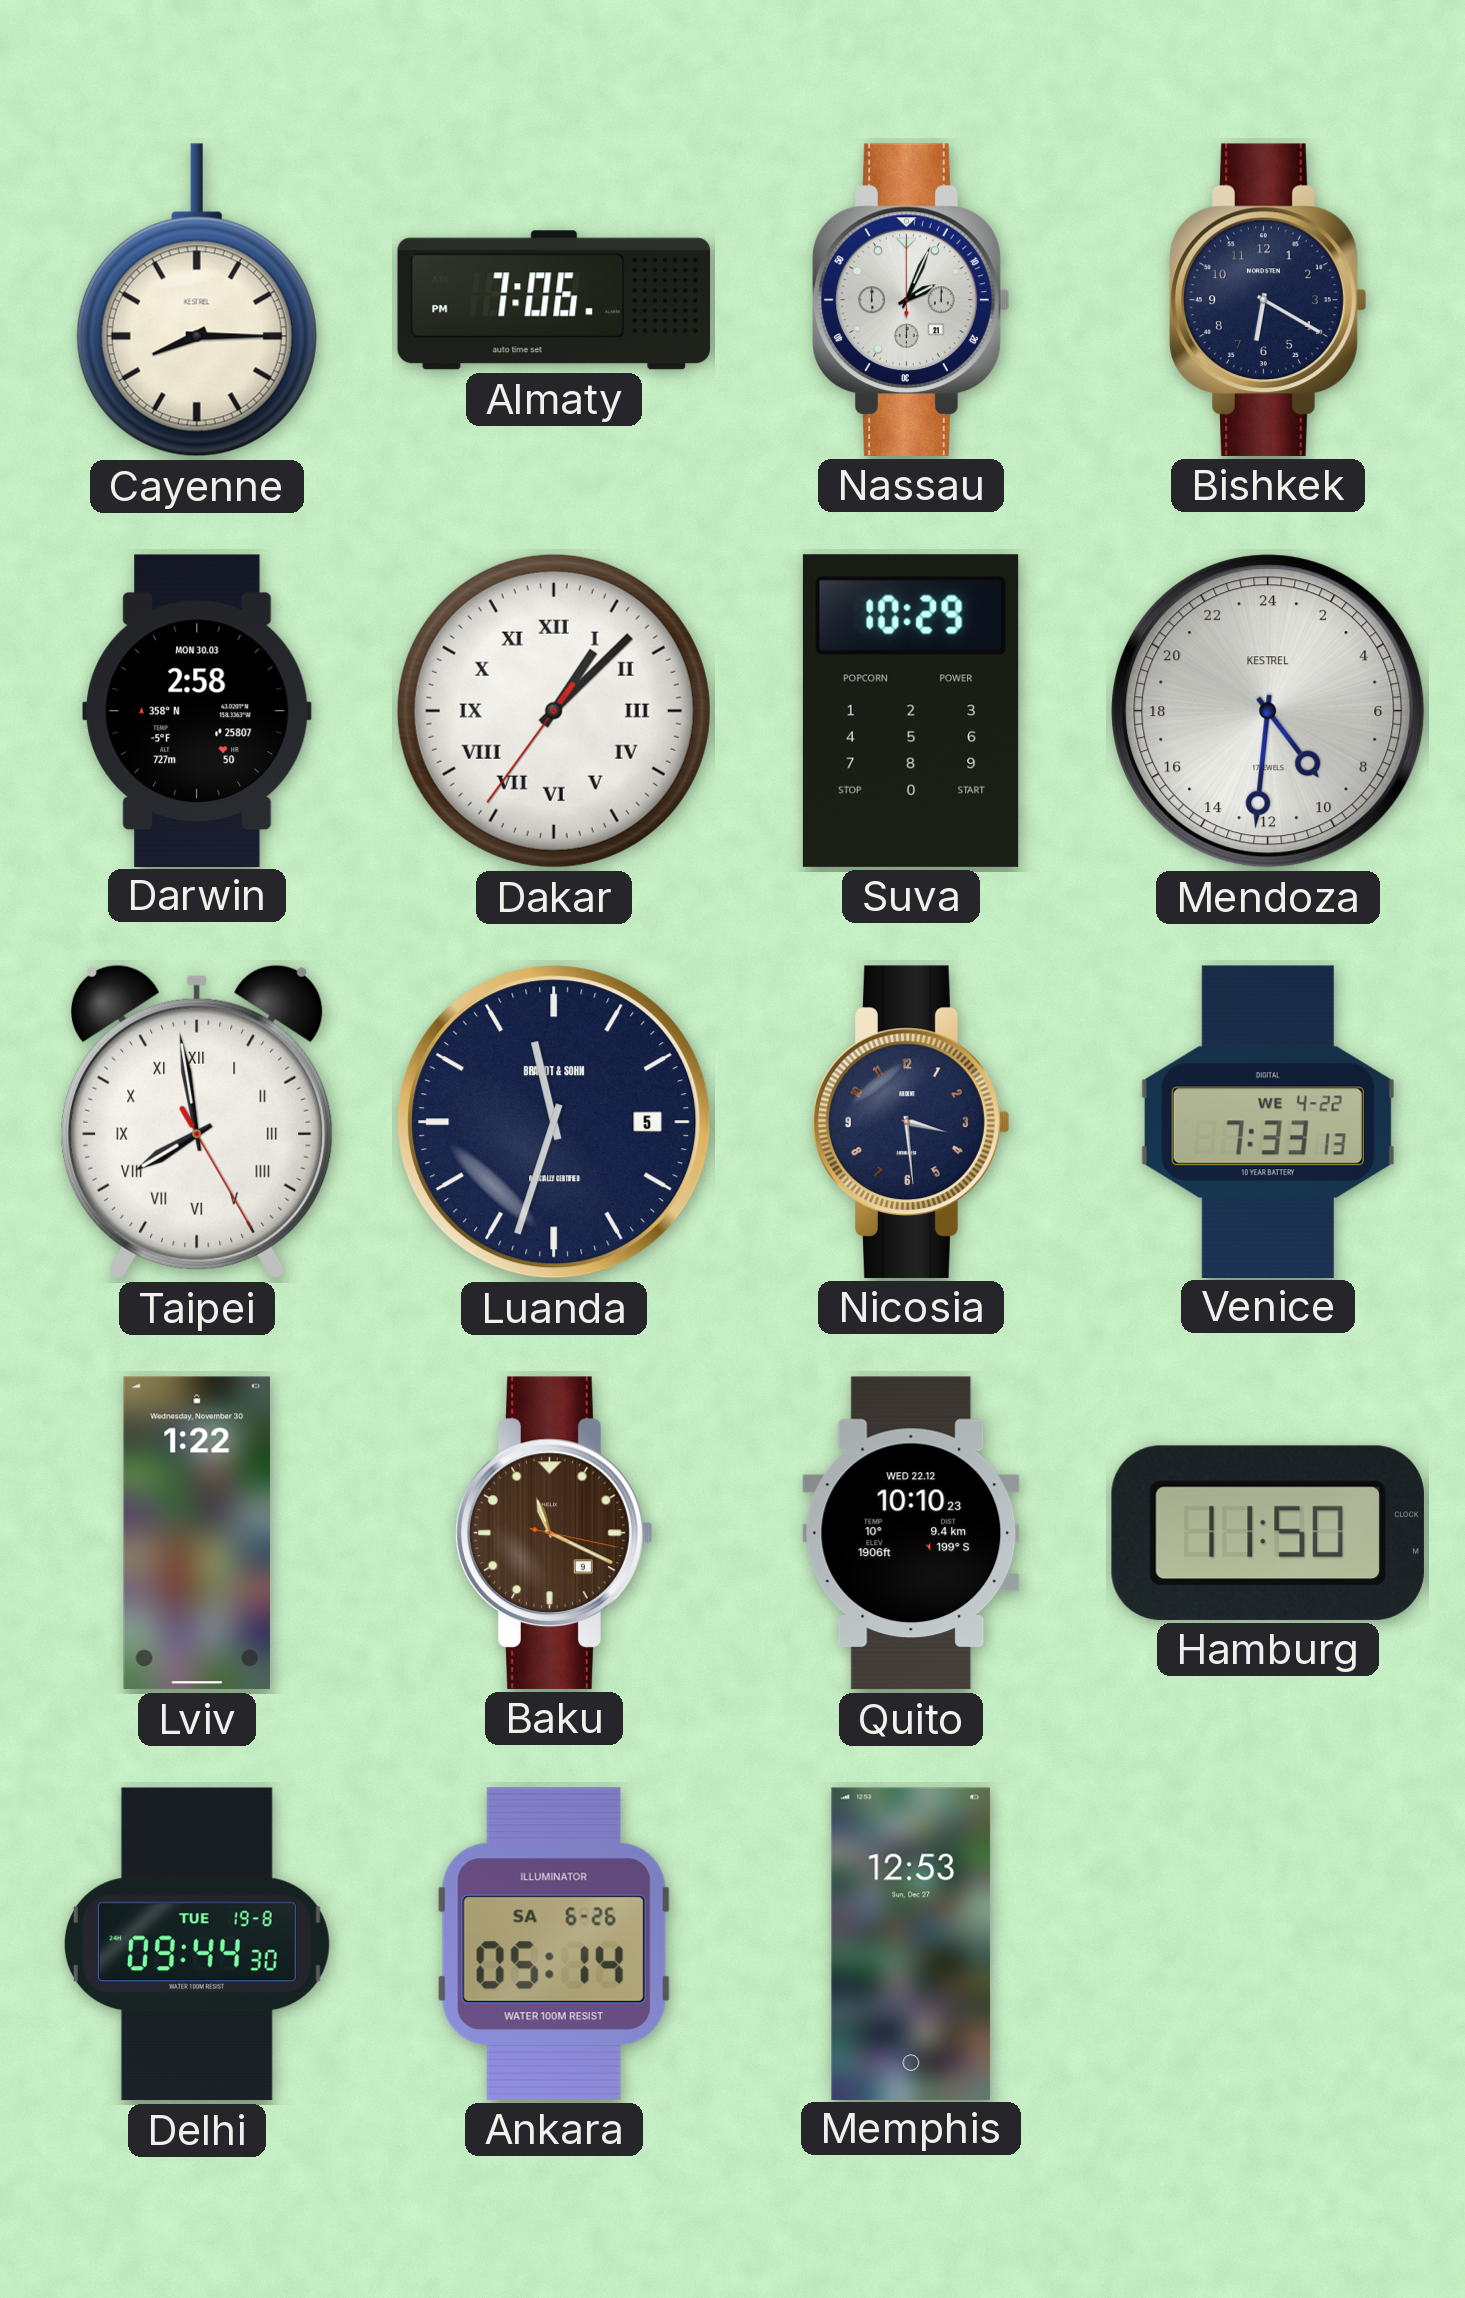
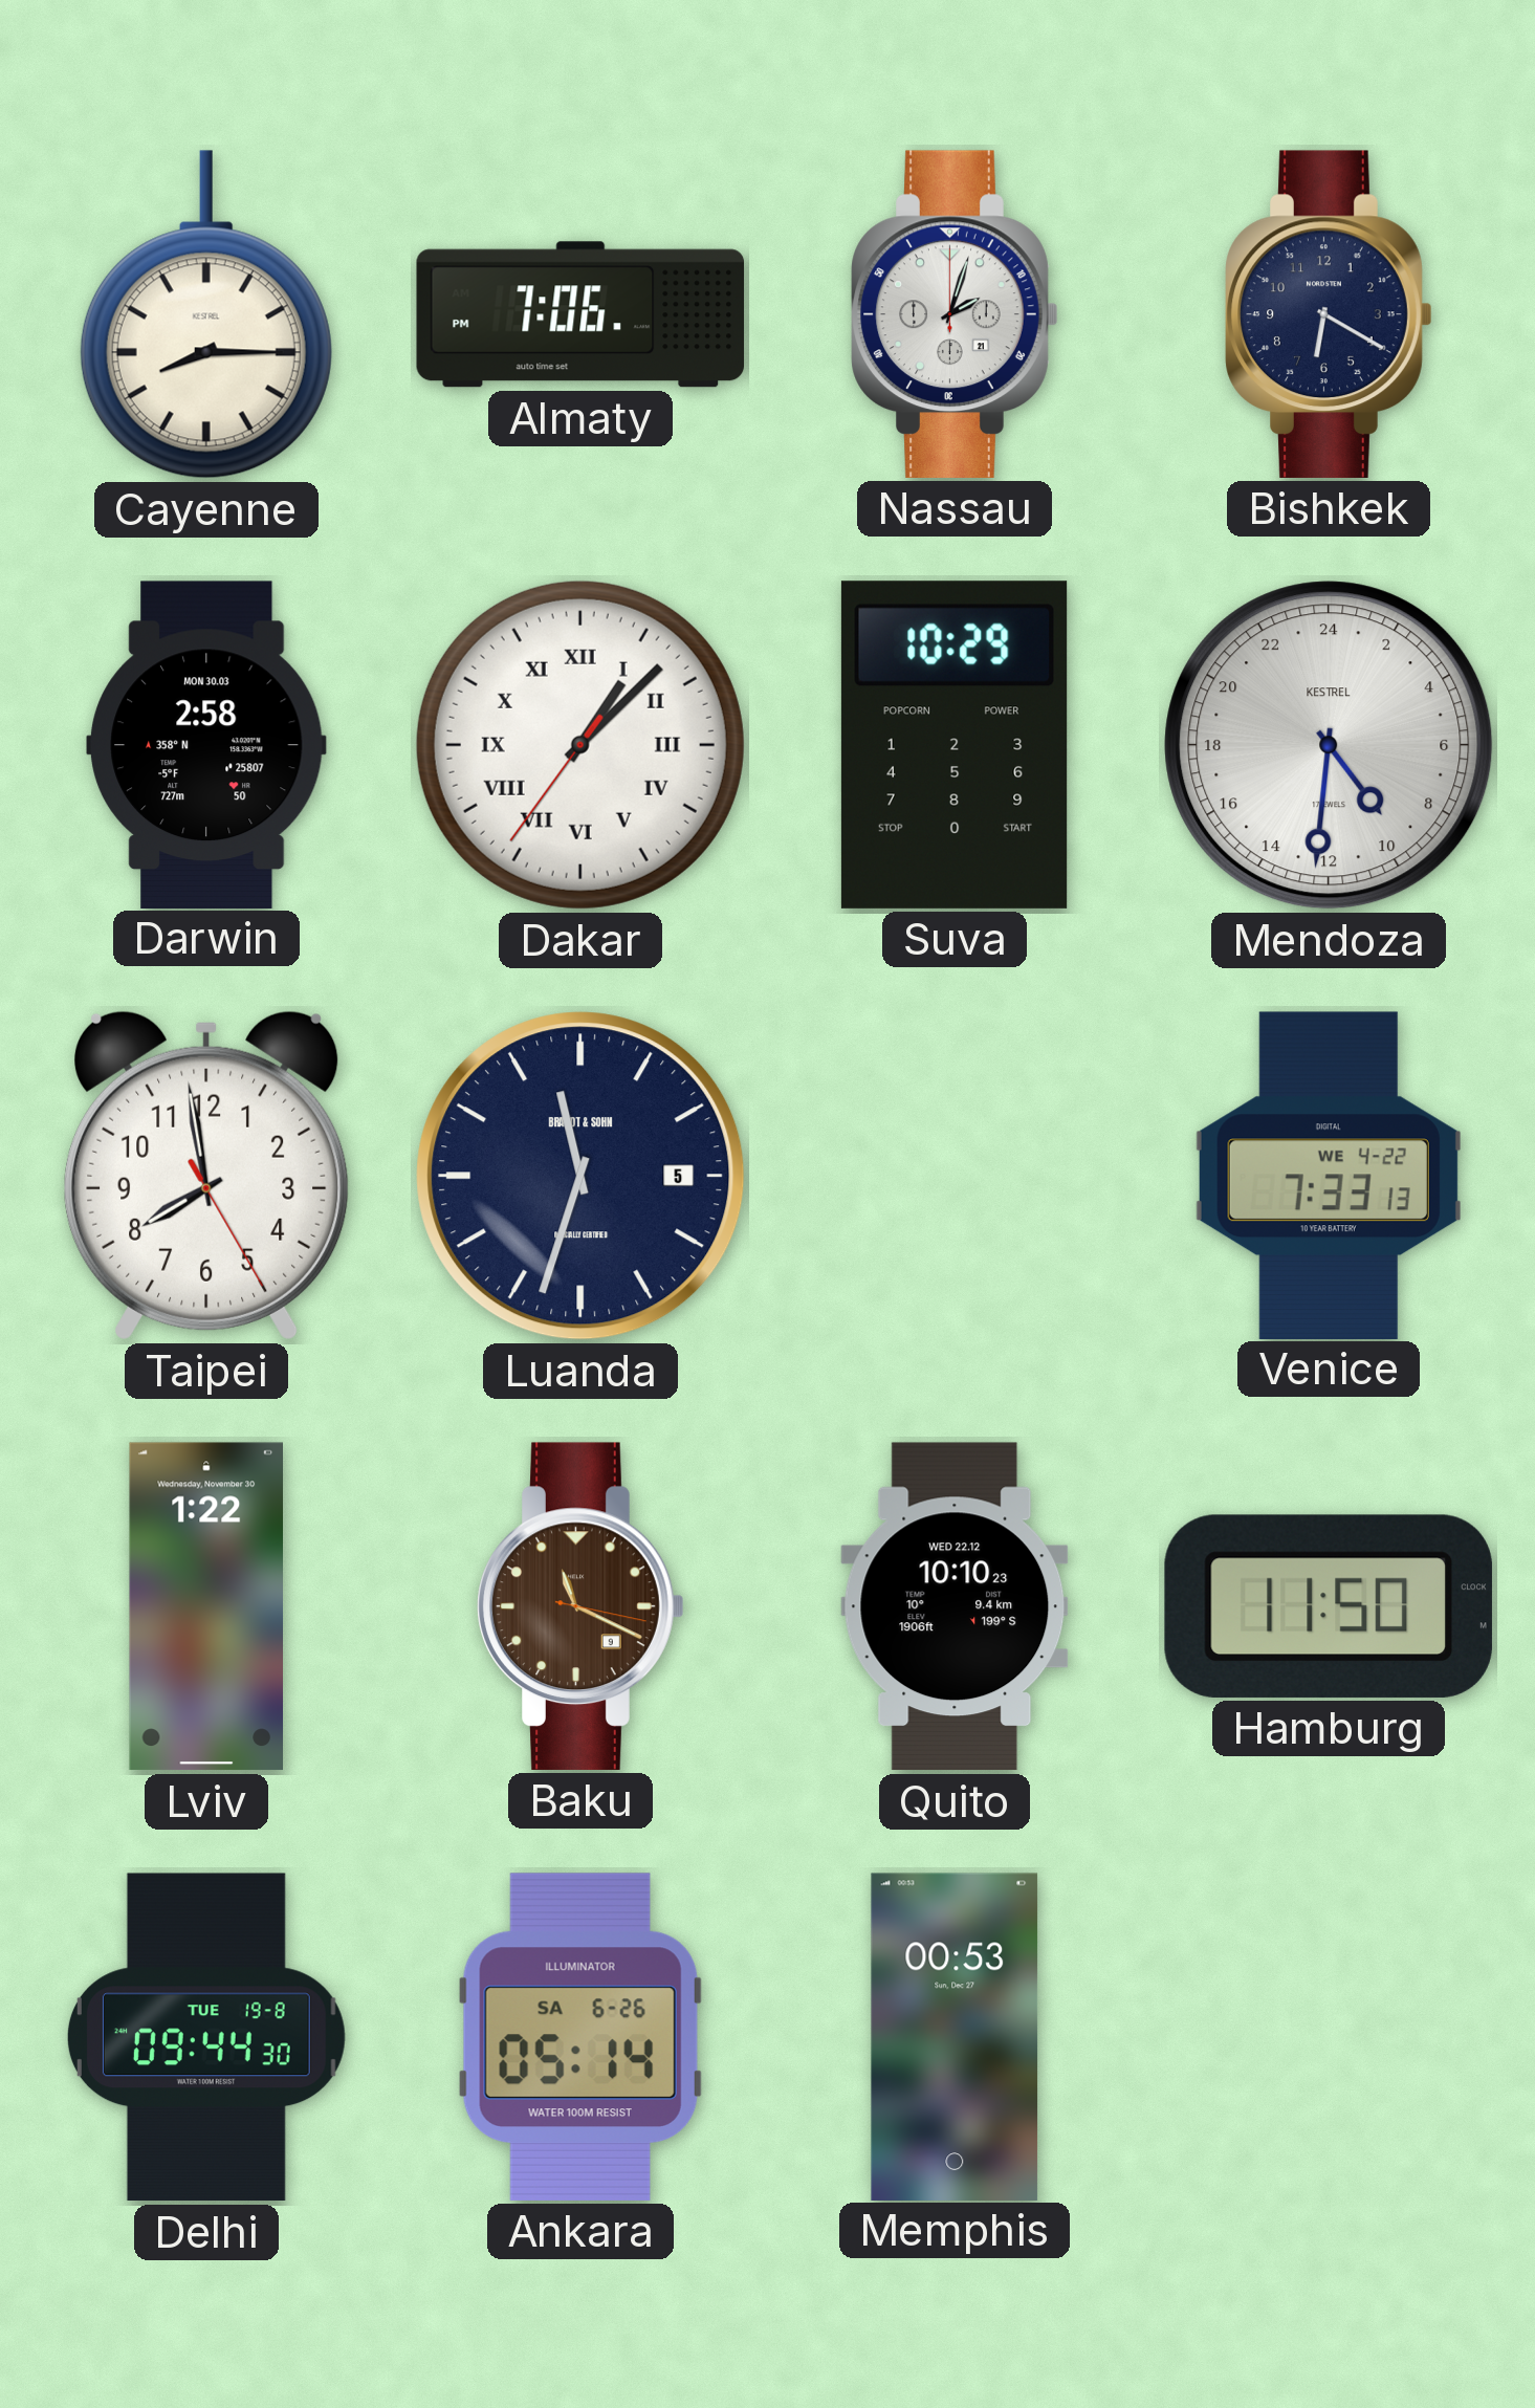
Nassau: 2:04 -> 2:03 (955, 314)
Taipei numerals: Roman -> Arabic (207, 1176)
Nicosia: 3:29 -> none (911, 1122)
Memphis: 12:53 -> 00:53 (955, 2036)
